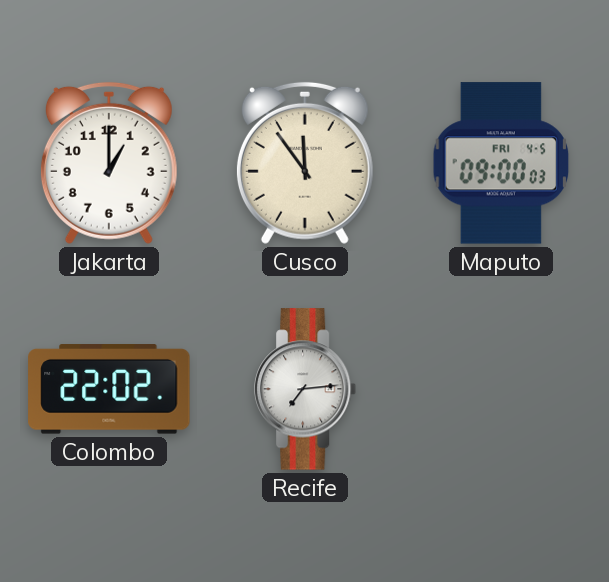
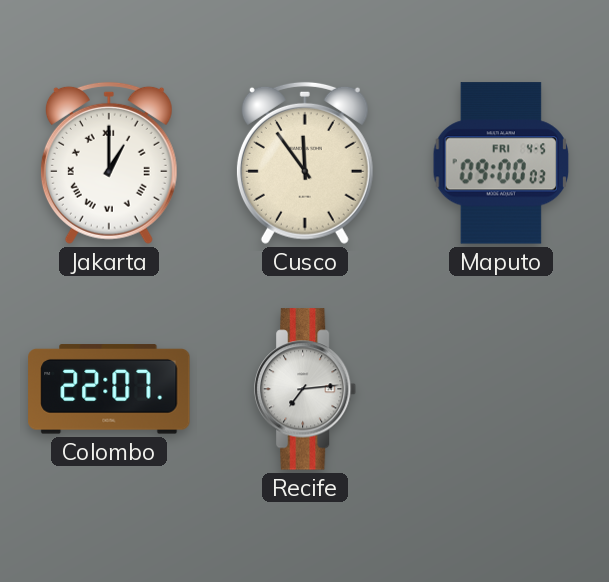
Jakarta numerals: Arabic -> Roman (109, 163)
Colombo: 22:02 -> 22:07 (109, 389)
